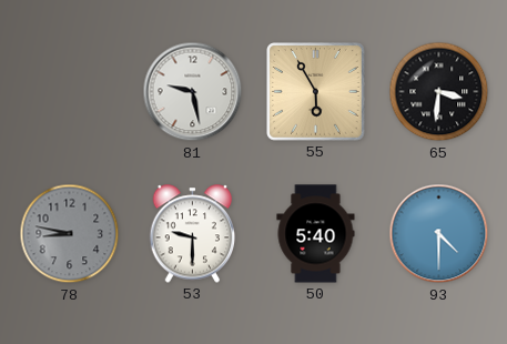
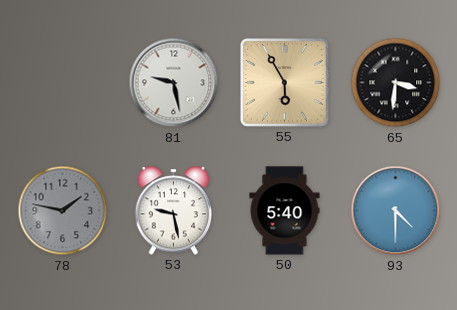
78: 8:47 -> 1:47 (63, 211)
53: 9:30 -> 9:28 (174, 211)
